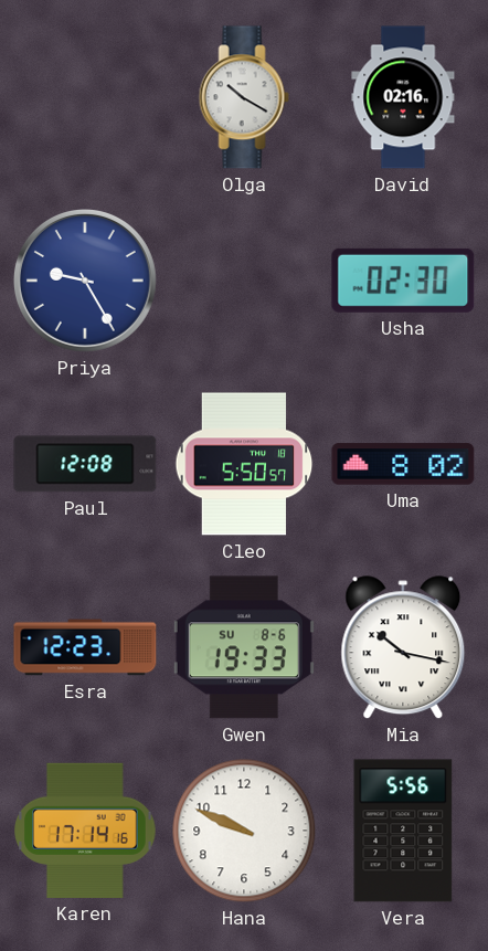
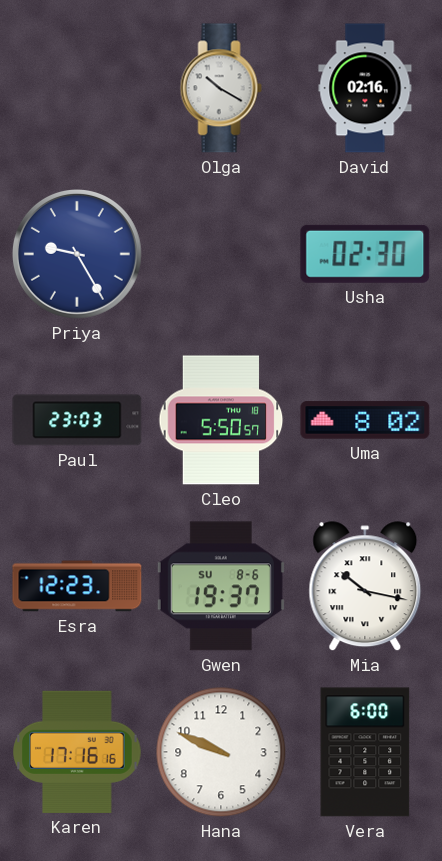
Paul: 12:08 -> 23:03 (77, 420)
Gwen: 19:33 -> 19:37 (221, 586)
Karen: 17:14 -> 17:16 (77, 752)
Vera: 5:56 -> 6:00 (365, 752)
